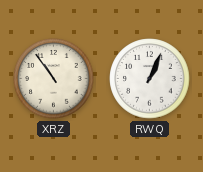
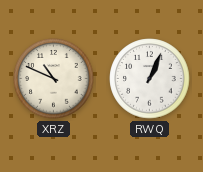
XRZ: 10:54 -> 10:49 (54, 79)
